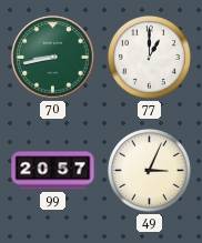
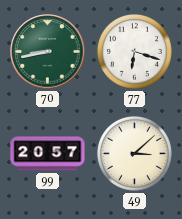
77: 1:00 -> 6:18 (134, 51)
49: 3:04 -> 3:08 (134, 153)
